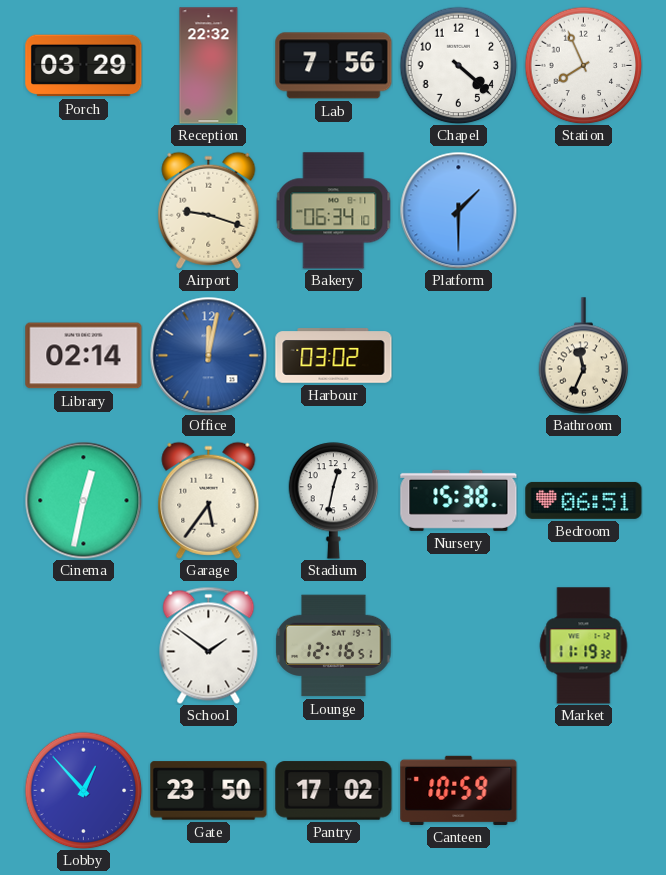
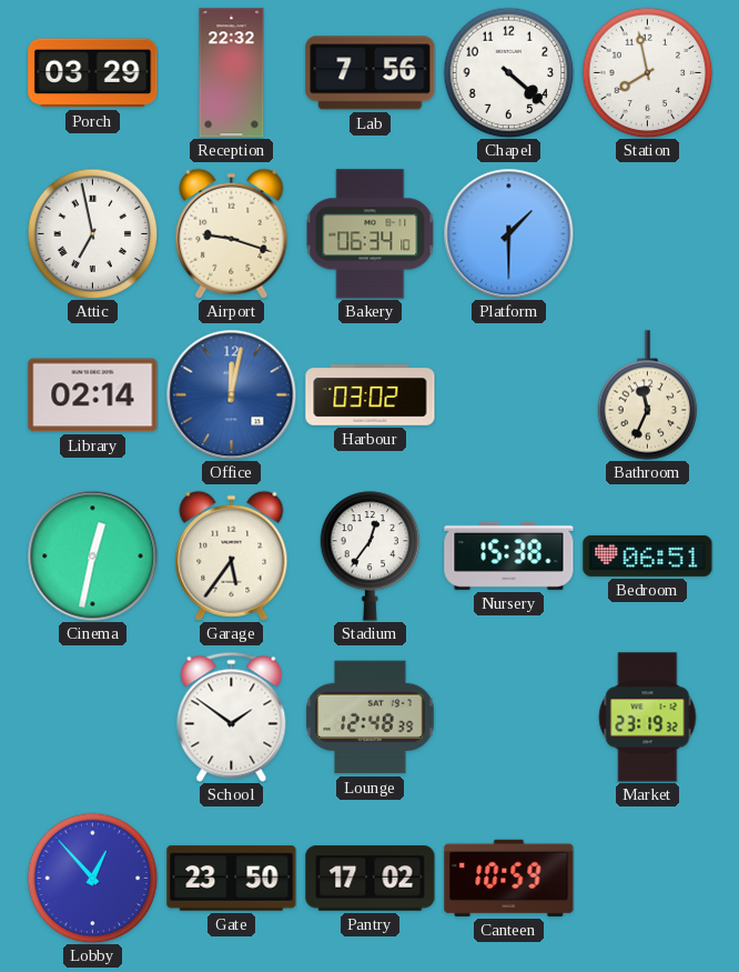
Station: 7:56 -> 7:58 (647, 72)
Attic: none -> 6:58 (92, 233)
Stadium: 12:32 -> 12:36 (371, 557)
Lounge: 12:16 -> 12:48 (371, 718)
Market: 11:19 -> 23:19 (648, 718)
